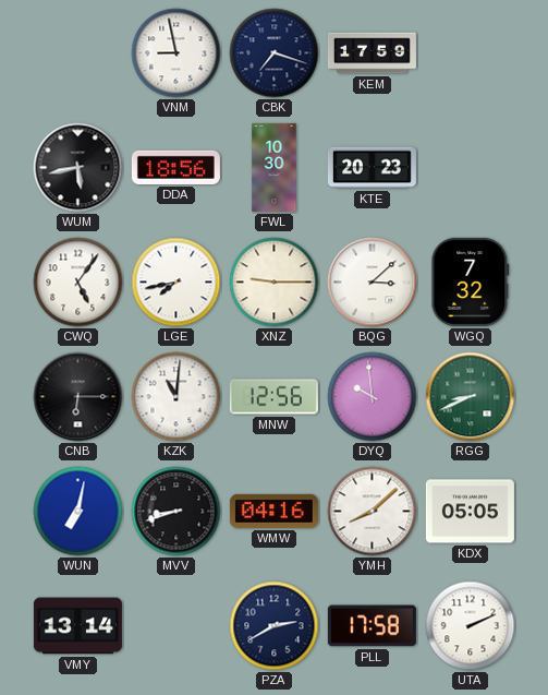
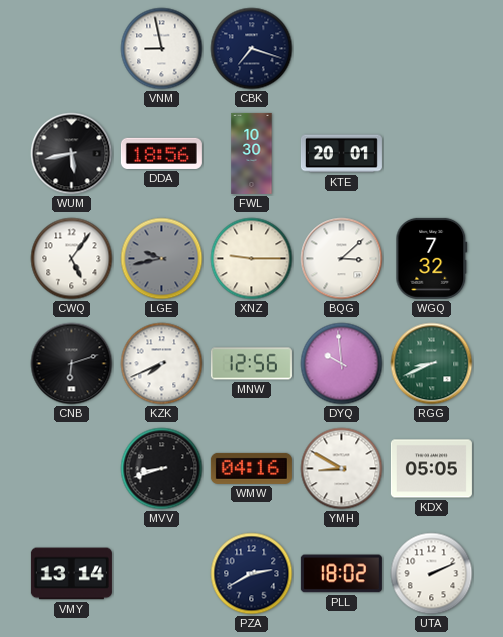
KEM: 17:59 -> none (372, 53)
KTE: 20:23 -> 20:01 (341, 154)
LGE: 7:43 -> 9:43 (162, 259)
LGE dial: white -> grey (162, 259)
CNB: 6:15 -> 6:12 (72, 364)
KZK: 11:01 -> 7:41 (162, 364)
WUN: 7:02 -> none (78, 512)
YMH: 8:08 -> 8:50 (342, 469)
PLL: 17:58 -> 18:02 (341, 574)
